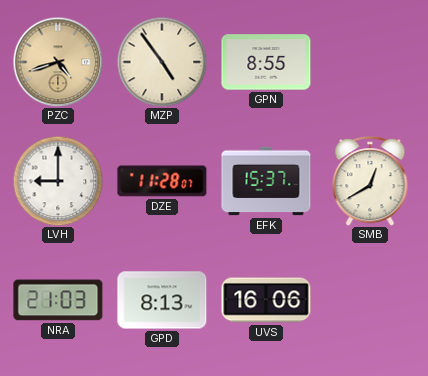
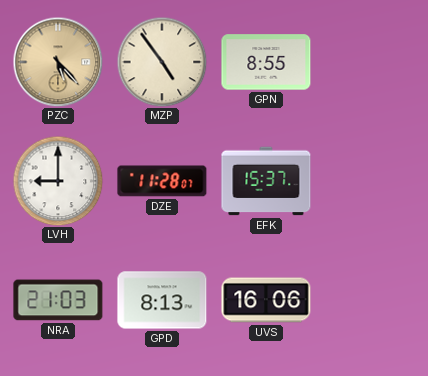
PZC: 4:42 -> 5:23 (58, 62)
SMB: 12:40 -> none (370, 181)
